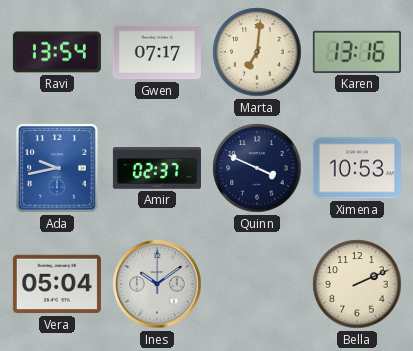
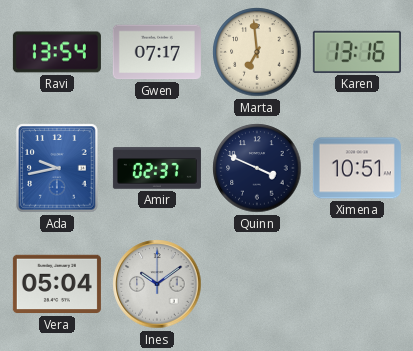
Marta: 7:01 -> 6:59 (257, 52)
Ximena: 10:53 -> 10:51 (357, 168)
Bella: 2:11 -> none (357, 284)
